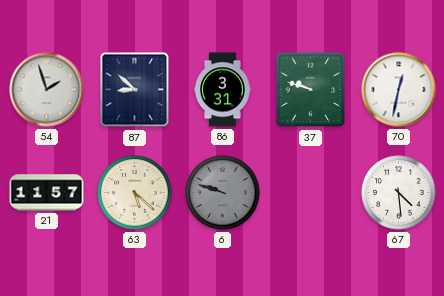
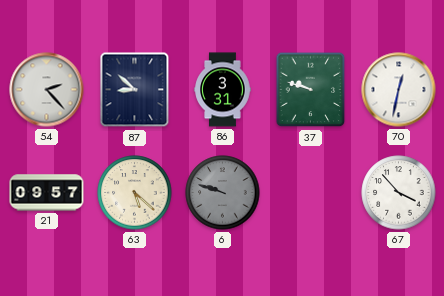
54: 1:57 -> 2:23 (47, 90)
21: 11:57 -> 09:57 (47, 193)
67: 4:29 -> 3:53 (399, 193)
